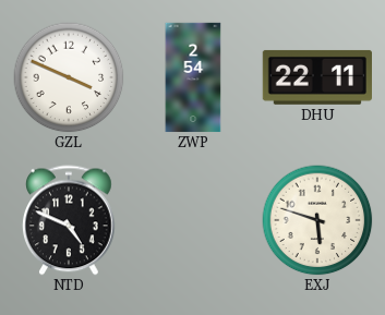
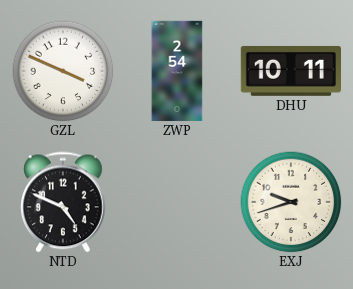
DHU: 22:11 -> 10:11 (290, 71)
EXJ: 5:48 -> 9:42 (291, 202)
